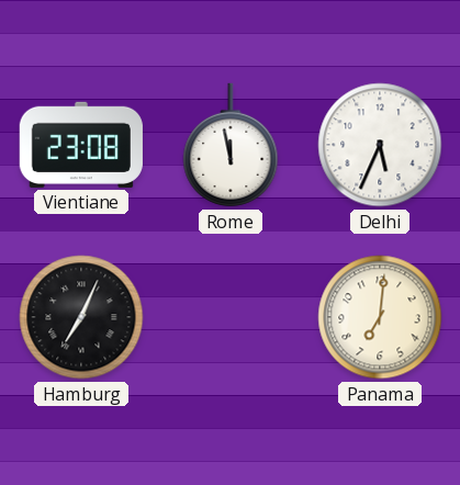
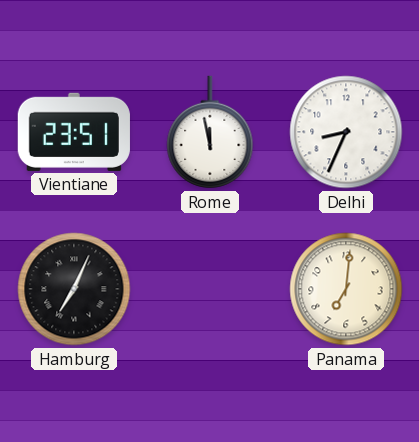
Vientiane: 23:08 -> 23:51 (74, 132)
Delhi: 5:34 -> 8:34 (346, 132)
